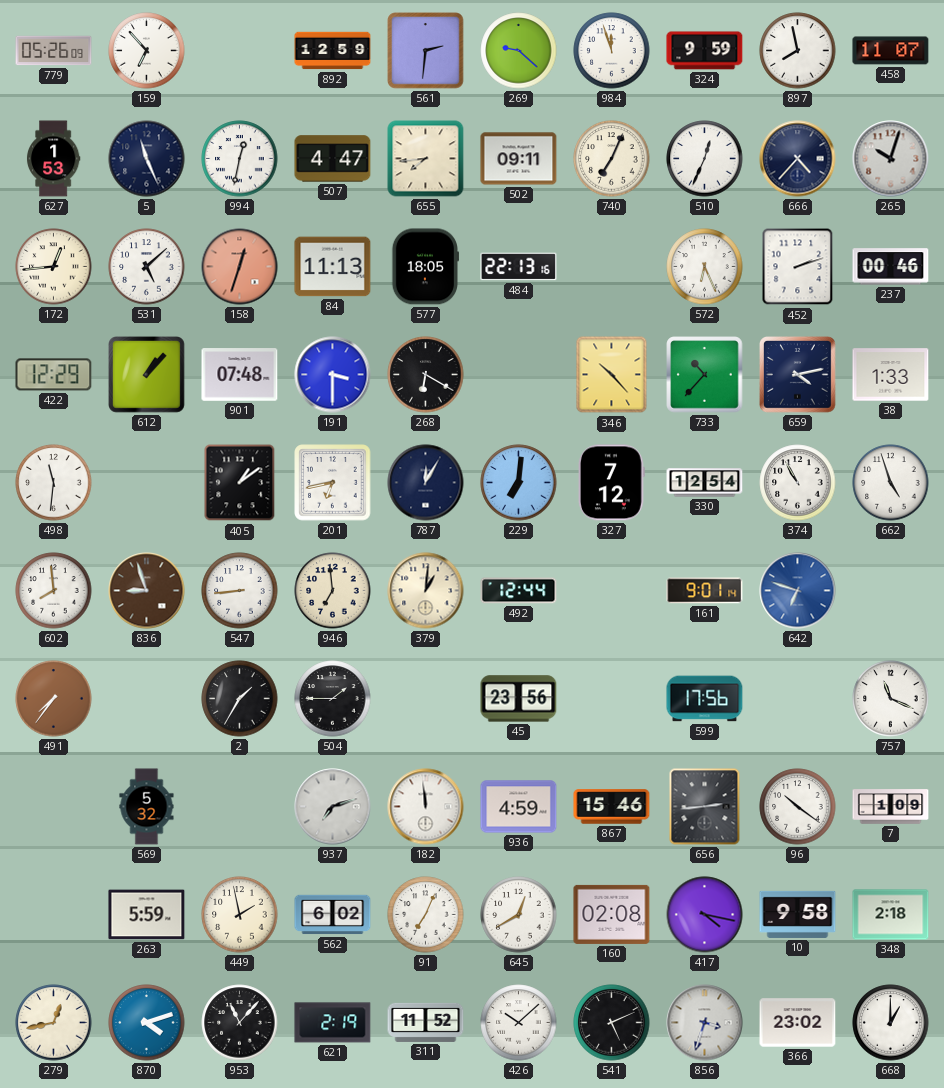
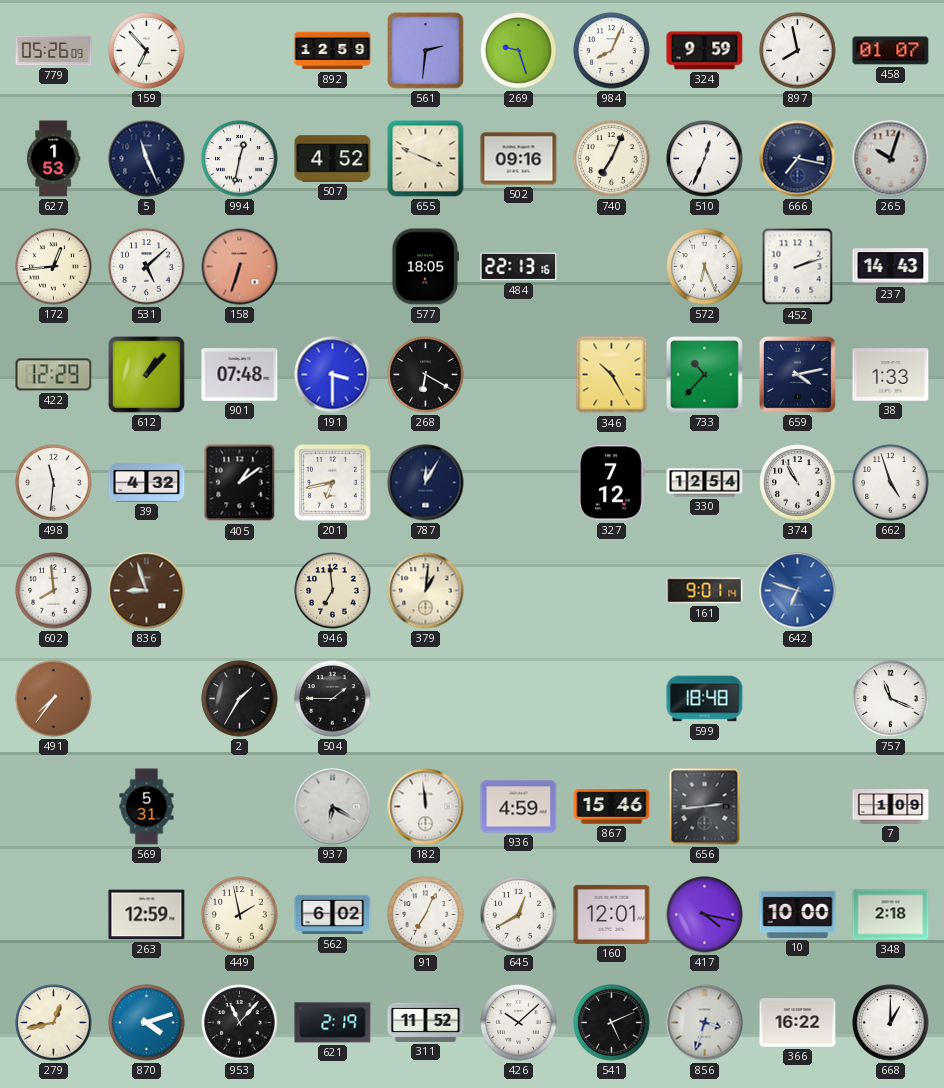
269: 9:22 -> 9:27 (519, 51)
984: 11:57 -> 8:04 (612, 51)
458: 11:07 -> 01:07 (891, 51)
507: 4:47 -> 4:52 (333, 159)
655: 7:44 -> 3:49 (426, 159)
502: 09:11 -> 09:16 (519, 159)
666: 4:37 -> 7:17 (798, 159)
158: 12:33 -> 6:33 (240, 267)
84: 11:13 -> none (333, 267)
237: 00:46 -> 14:43 (891, 267)
346: 10:23 -> 10:25 (612, 375)
39: none -> 4:32 (147, 483)
229: 7:01 -> none (519, 483)
547: 8:44 -> none (240, 591)
492: 12:44 -> none (519, 591)
45: 23:56 -> none (519, 699)
599: 17:56 -> 18:48 (705, 699)
569: 5:32 -> 5:31 (147, 807)
937: 7:12 -> 6:20 (333, 807)
96: 10:21 -> none (798, 807)
263: 5:59 -> 12:59 (147, 915)
160: 02:08 -> 12:01 (612, 914)
10: 9:58 -> 10:00 (798, 914)
366: 23:02 -> 16:22 (798, 1023)
